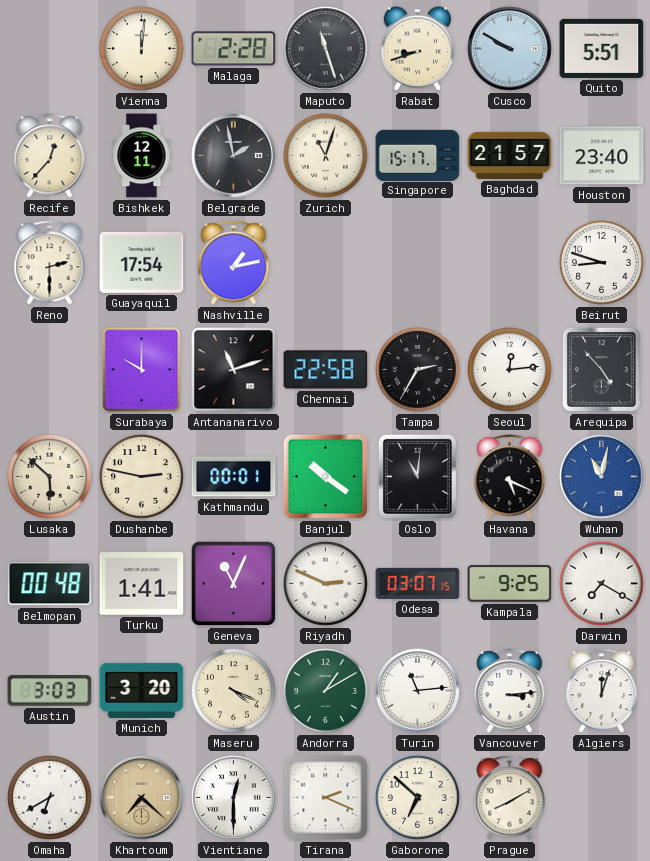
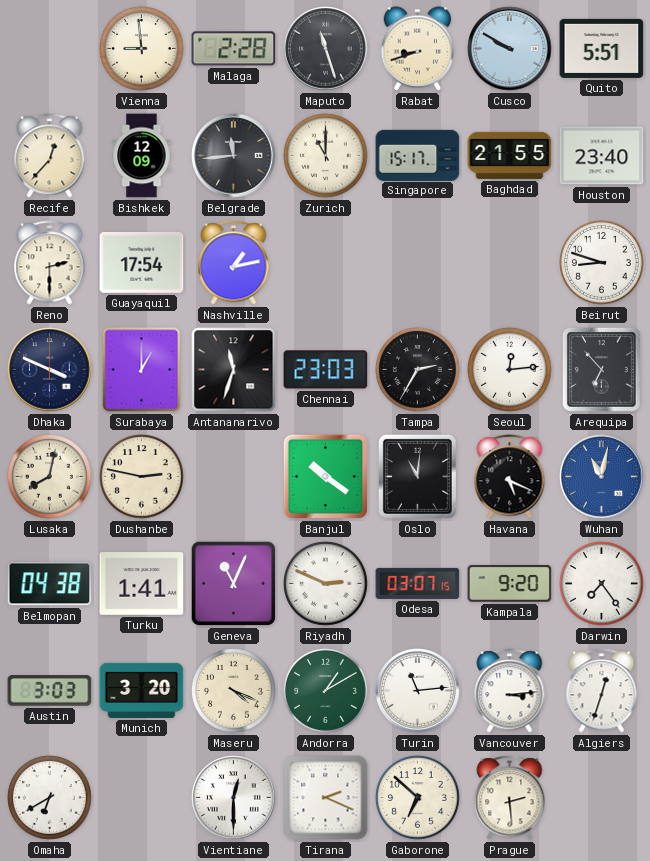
Vienna: 12:01 -> 8:59 (142, 49)
Bishkek: 12:11 -> 12:09 (142, 156)
Belgrade: 1:58 -> 11:44 (234, 156)
Zurich: 11:03 -> 11:00 (326, 156)
Baghdad: 21:57 -> 21:55 (510, 155)
Dhaka: none -> 3:49 (50, 370)
Surabaya: 10:00 -> 1:00 (142, 370)
Antananarivo: 11:12 -> 11:33 (234, 370)
Chennai: 22:58 -> 23:03 (326, 370)
Arequipa: 4:53 -> 6:53 (601, 369)
Lusaka: 5:52 -> 8:02 (50, 477)
Kathmandu: 00:01 -> none (234, 477)
Belmopan: 00:48 -> 04:38 (50, 584)
Kampala: 9:25 -> 9:20 (510, 584)
Darwin: 7:20 -> 7:24 (602, 584)
Algiers: 12:03 -> 12:33 (602, 691)
Khartoum: 7:22 -> none (142, 798)
Prague: 8:10 -> 2:29 (510, 798)
